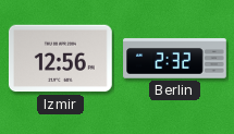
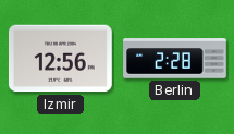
Berlin: 2:32 -> 2:28 (175, 59)
